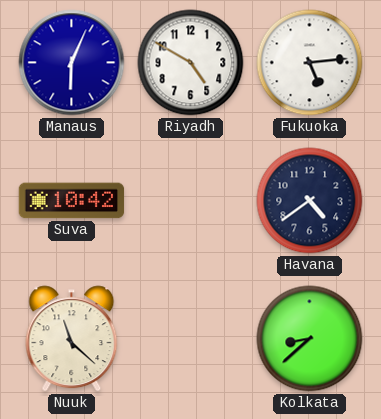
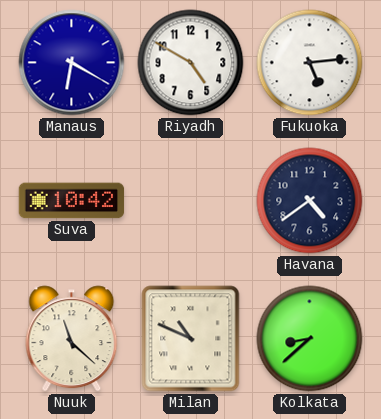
Manaus: 6:04 -> 6:20 (72, 63)
Milan: none -> 10:49 (191, 339)
